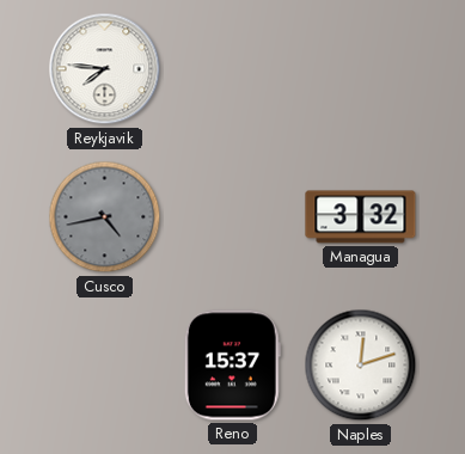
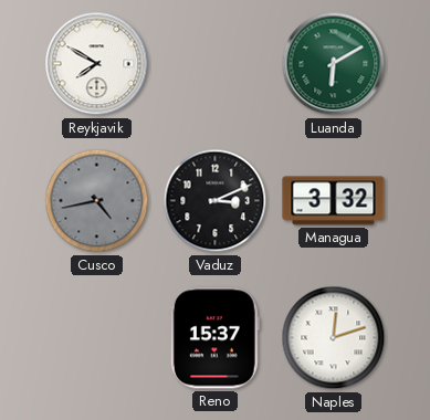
Reykjavik: 7:46 -> 7:50 (97, 64)
Luanda: none -> 6:10 (334, 64)
Vaduz: none -> 3:11 (216, 201)
